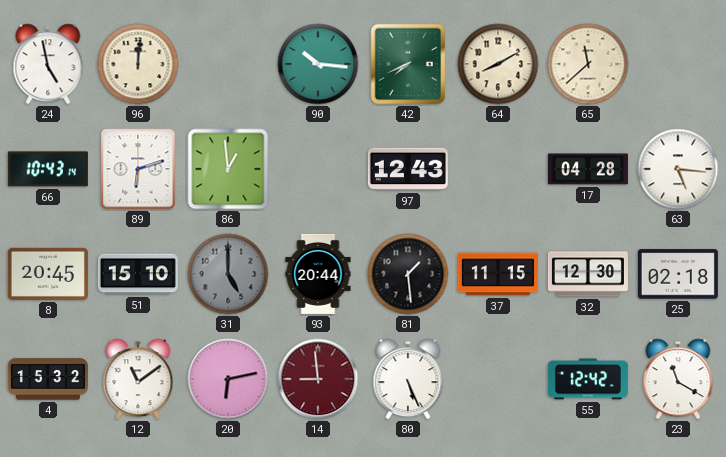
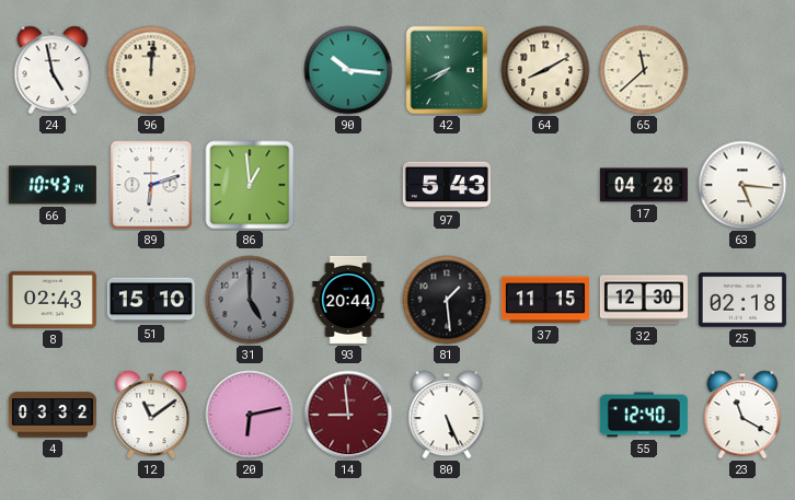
97: 12:43 -> 5:43 (447, 185)
8: 20:45 -> 02:43 (53, 300)
4: 15:32 -> 03:32 (53, 415)
55: 12:42 -> 12:40 (644, 415)
